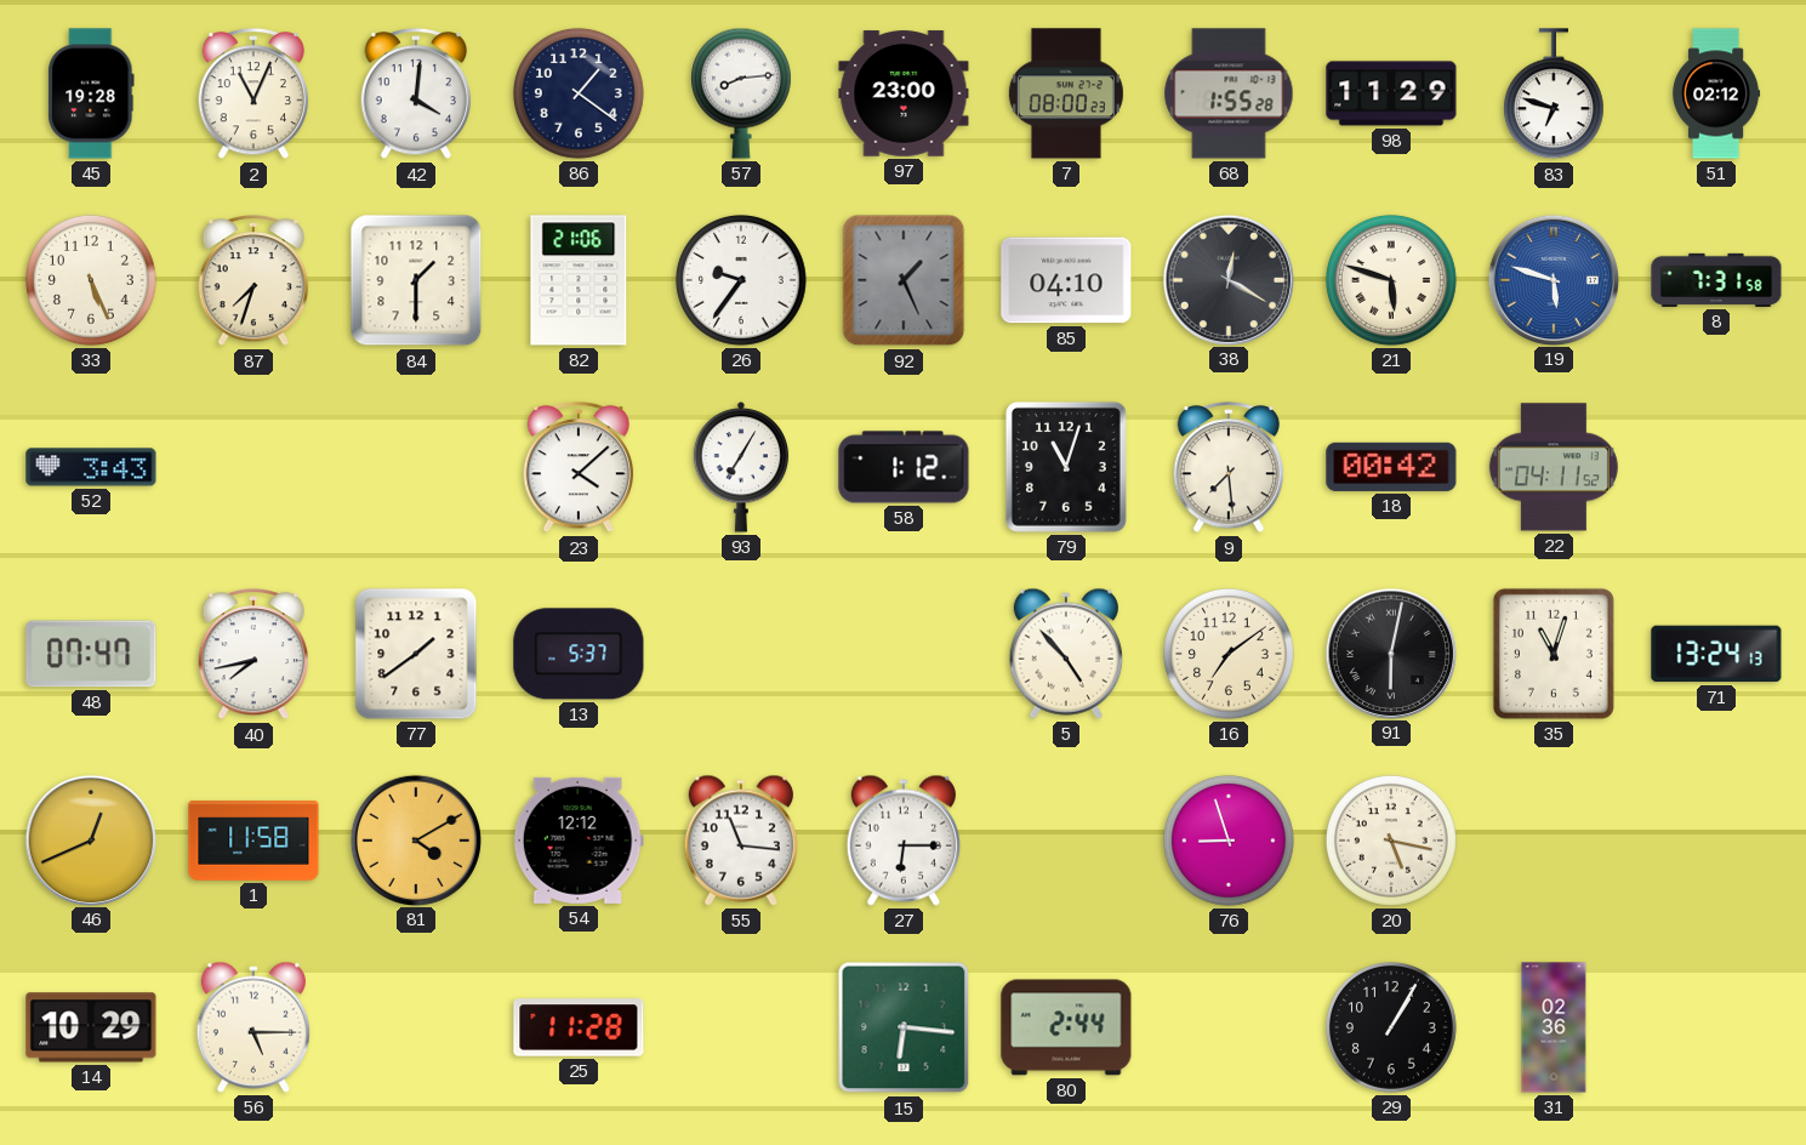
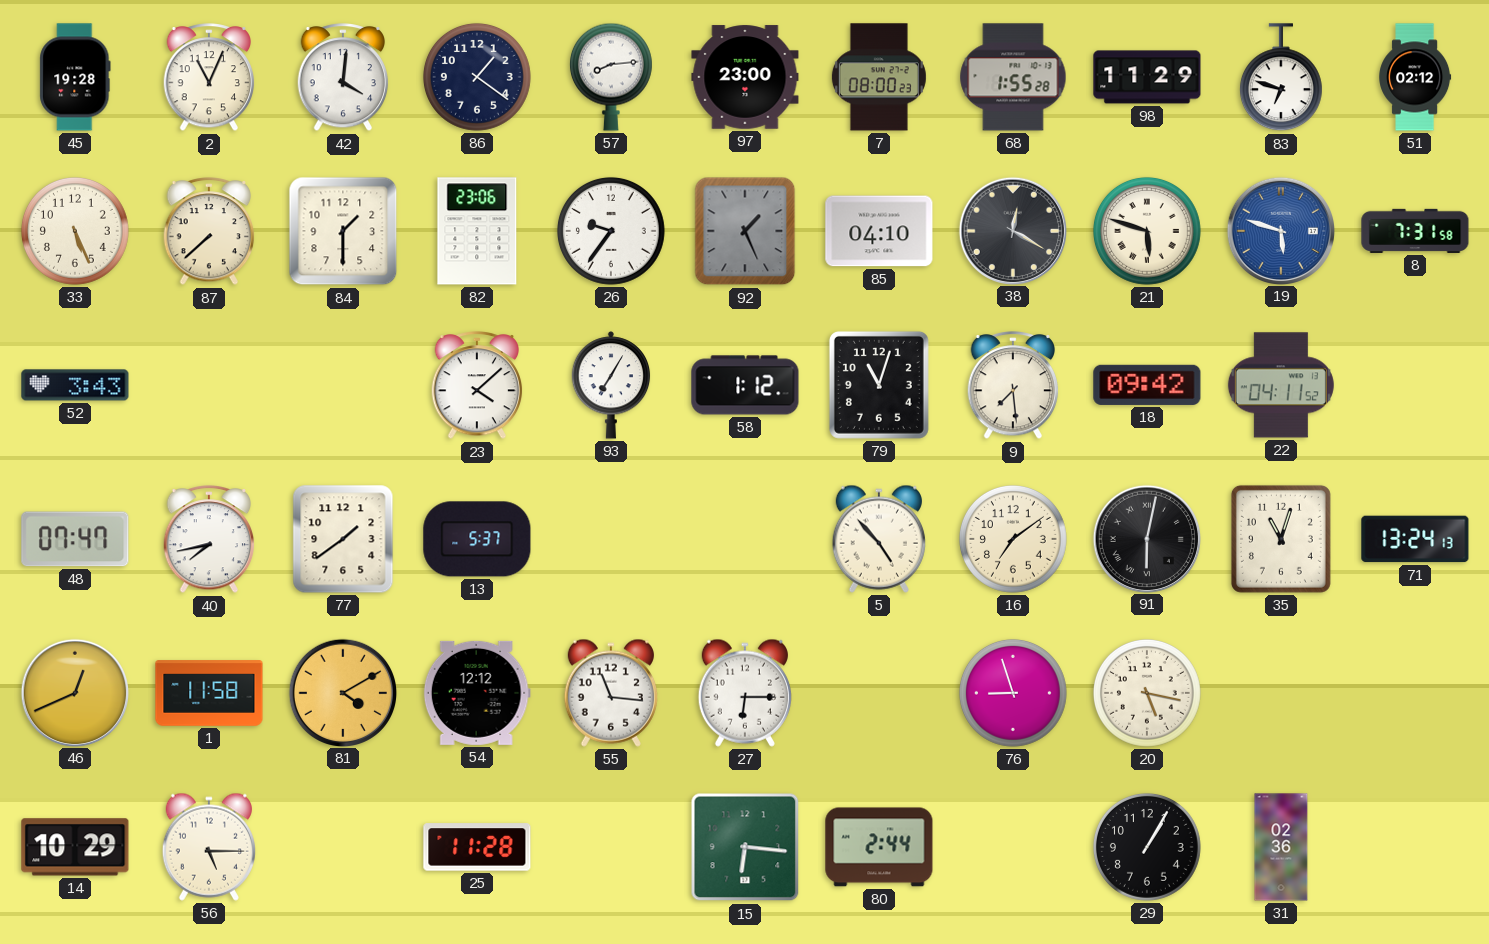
87: 7:33 -> 7:38 (209, 232)
82: 21:06 -> 23:06 (477, 231)
18: 00:42 -> 09:42 (1147, 385)
